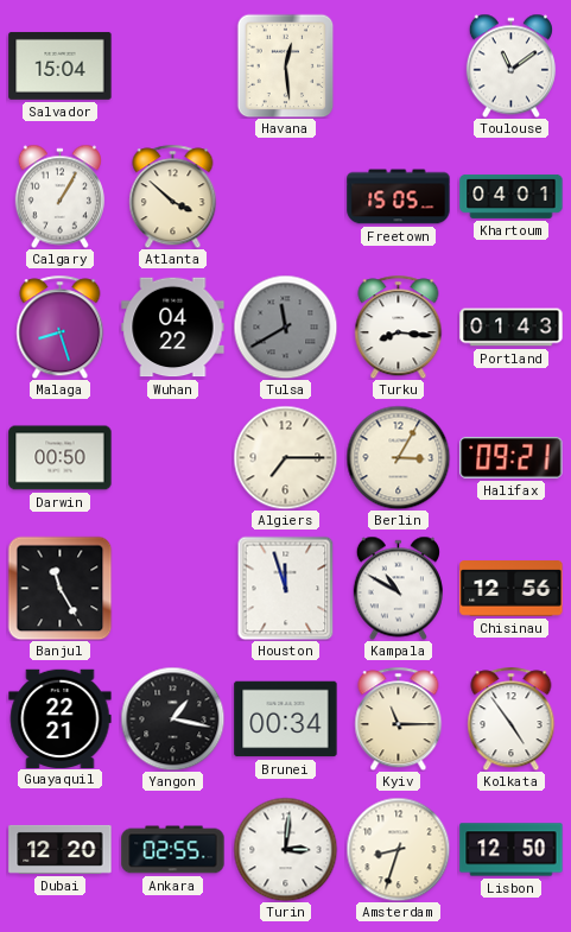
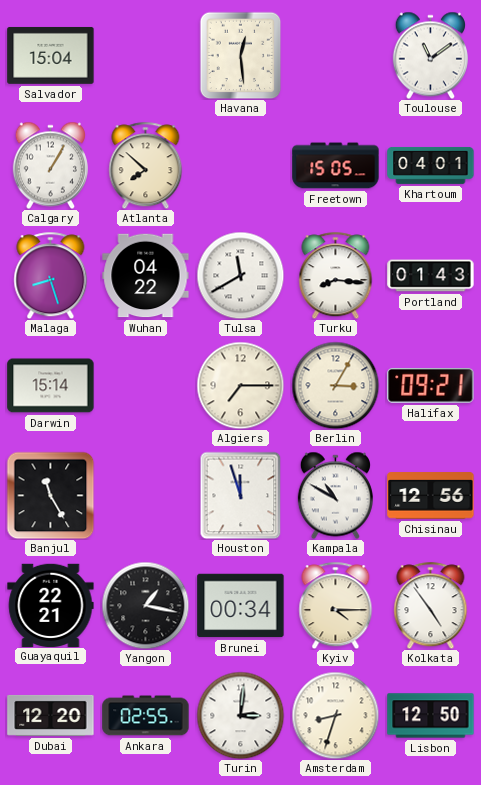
Atlanta: 3:52 -> 7:52 (146, 165)
Tulsa dial: grey -> white (240, 275)
Darwin: 00:50 -> 15:14 (51, 386)
Kyiv: 11:15 -> 4:15 (336, 605)
